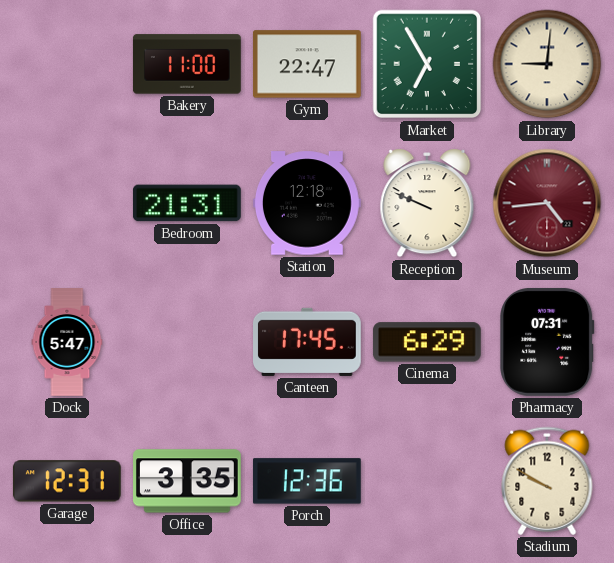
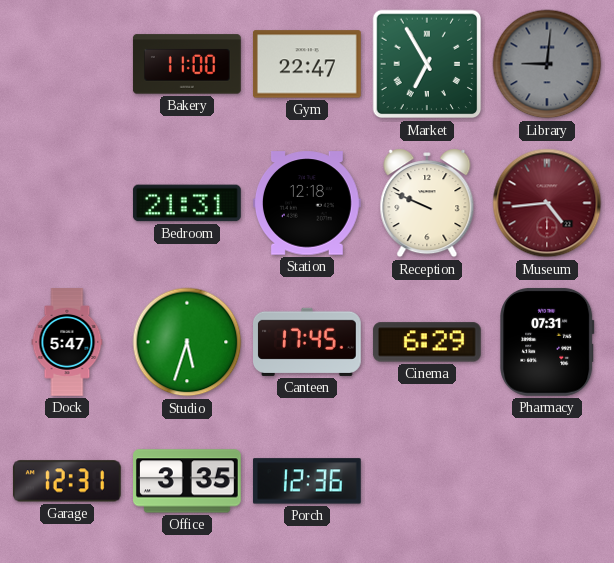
Library dial: cream -> grey (547, 64)
Studio: none -> 5:33 (187, 342)
Stadium: 9:50 -> none (547, 481)
